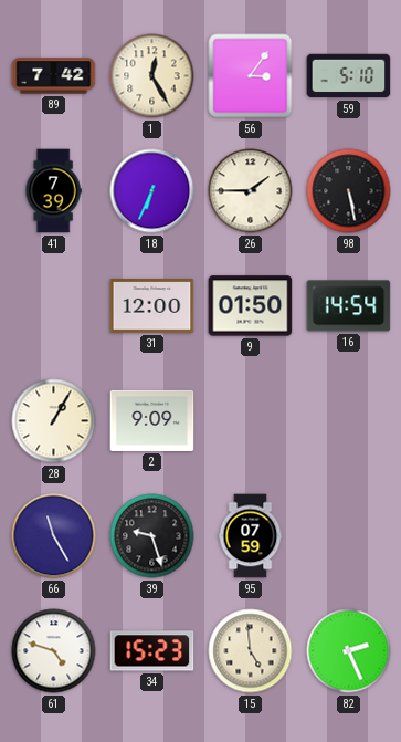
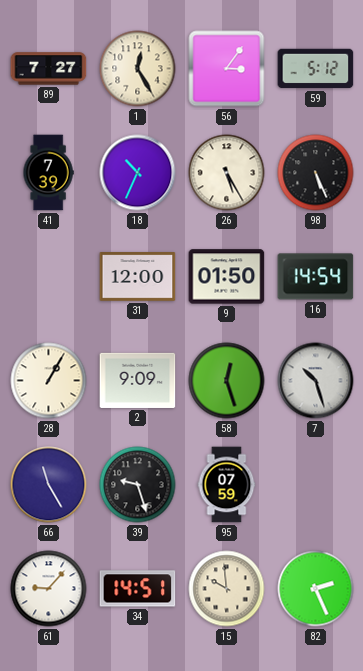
89: 7:42 -> 7:27 (49, 69)
59: 5:10 -> 5:12 (316, 69)
18: 6:34 -> 10:34 (138, 173)
26: 1:45 -> 5:25 (227, 173)
98: 5:28 -> 5:26 (316, 173)
58: none -> 12:27 (227, 381)
7: none -> 10:27 (316, 381)
61: 4:48 -> 9:07 (49, 589)
34: 15:23 -> 14:51 (138, 589)
15: 4:59 -> 9:59 (227, 589)
